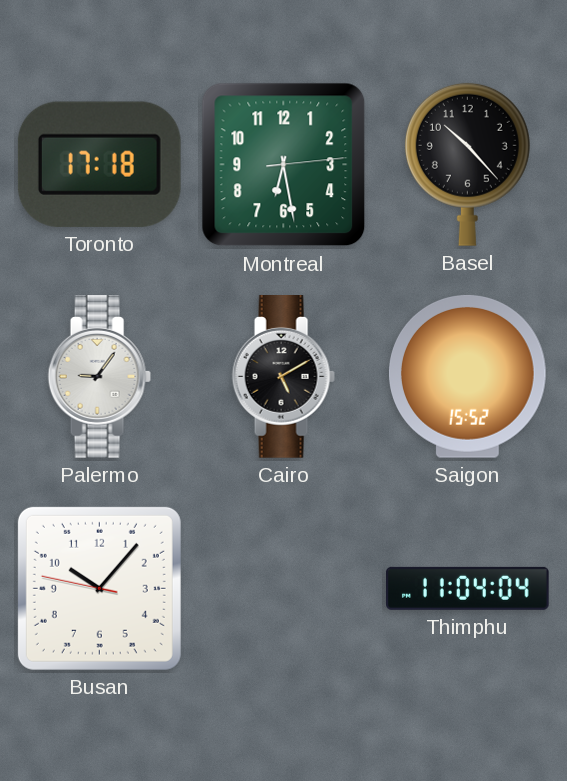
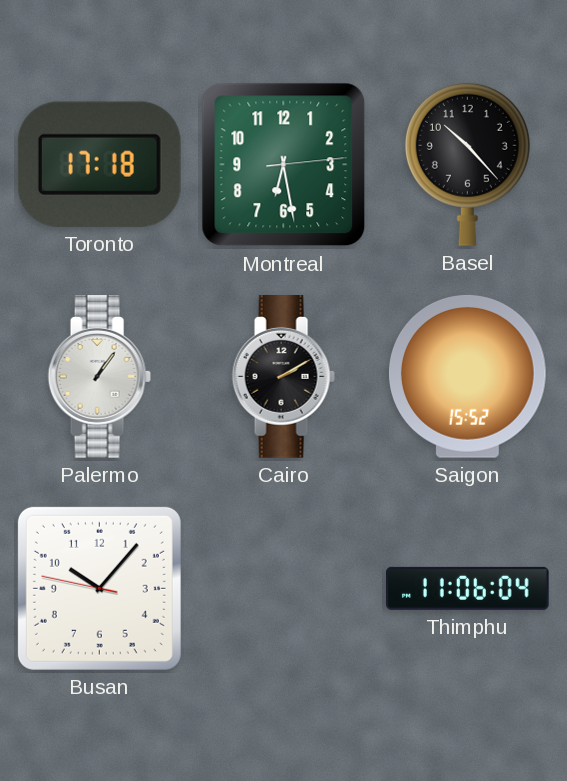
Palermo: 9:06 -> 1:06 (99, 377)
Cairo: 5:10 -> 2:10 (283, 377)
Thimphu: 11:04 -> 11:06 (468, 588)
